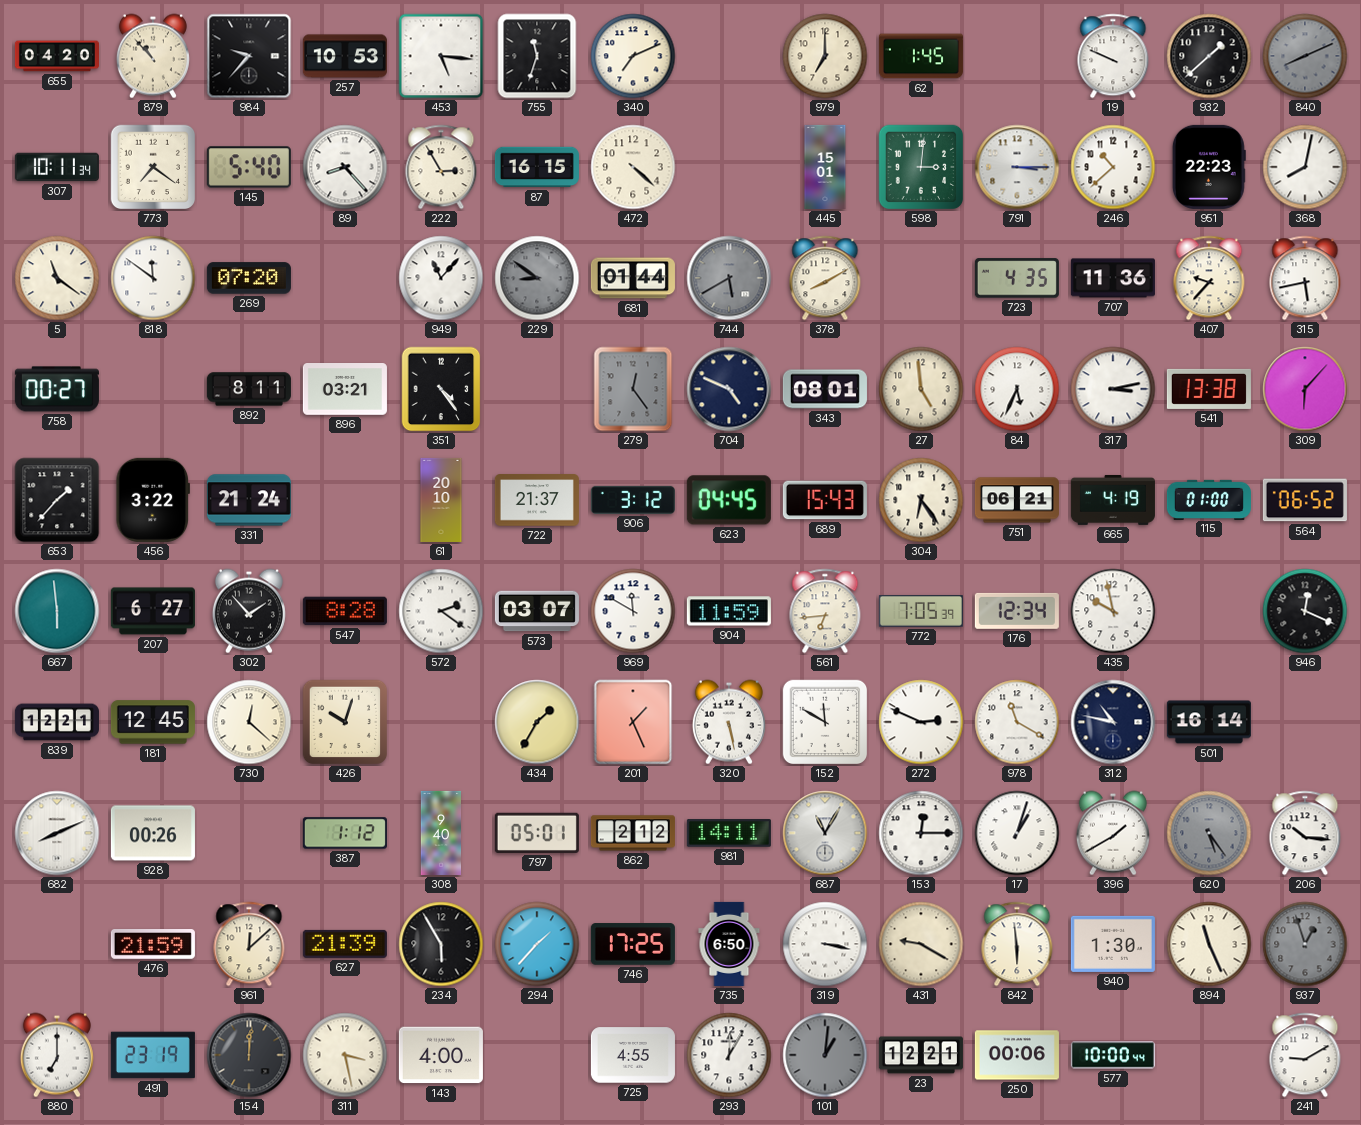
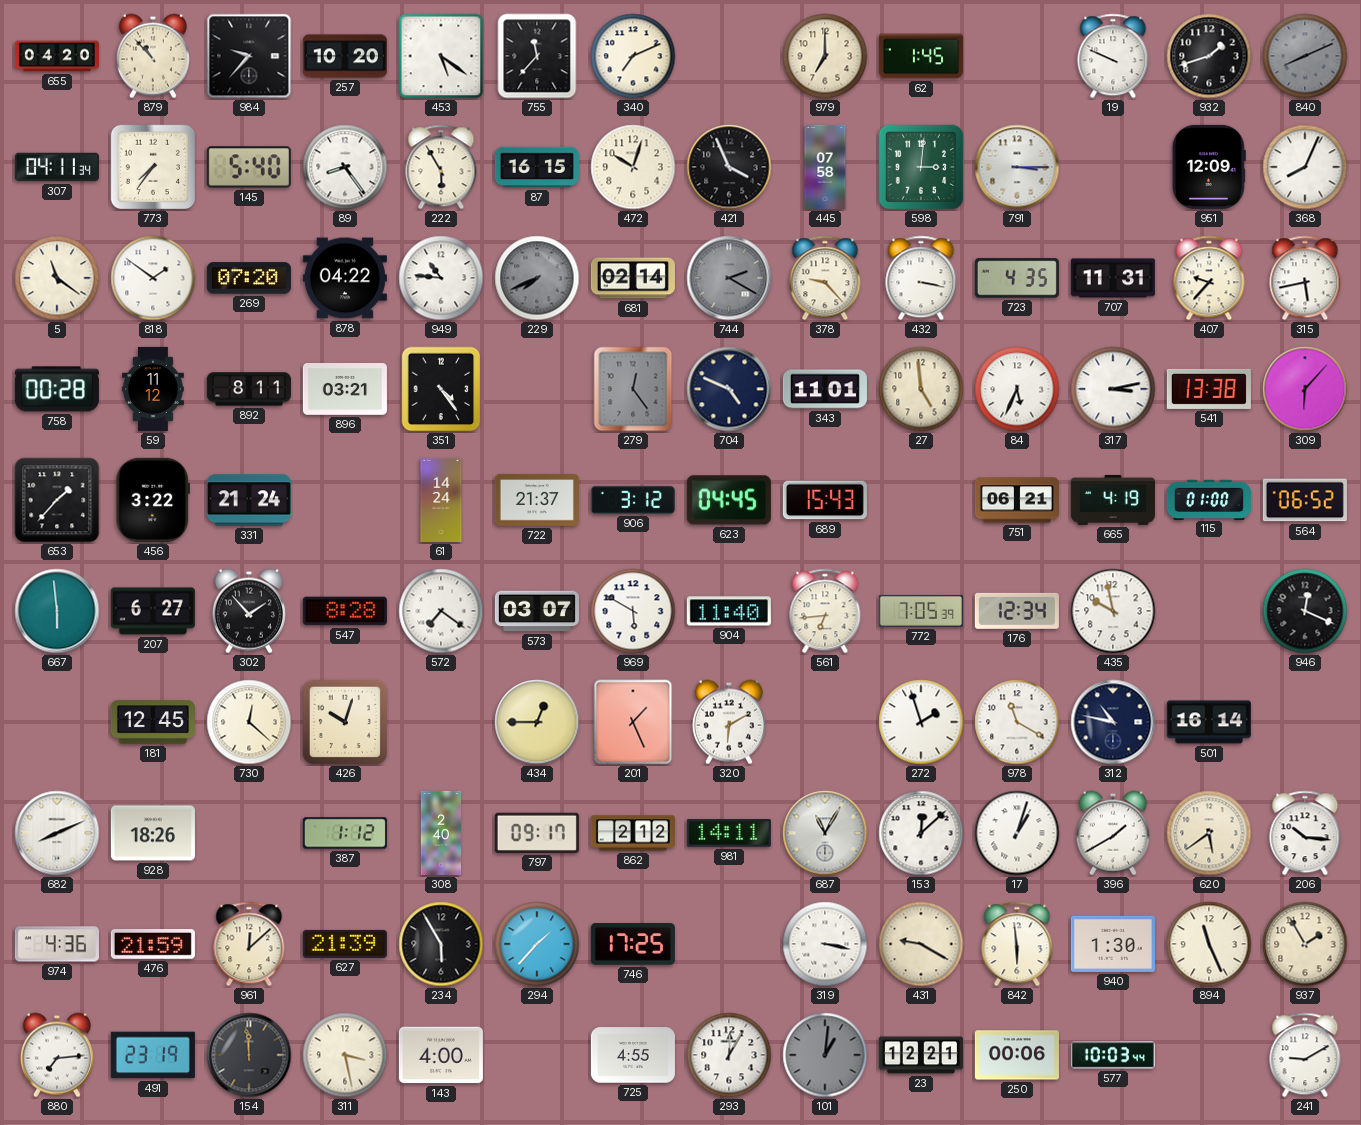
257: 10:53 -> 10:20 (345, 56)
453: 5:16 -> 5:21 (441, 56)
755: 11:33 -> 11:37 (537, 56)
932: 1:38 -> 1:42 (1209, 56)
307: 10:11 -> 04:11 (57, 167)
773: 7:21 -> 7:36 (153, 167)
89: 8:23 -> 8:24 (345, 167)
222: 2:55 -> 5:55 (441, 167)
472: 4:22 -> 10:03 (633, 167)
421: none -> 3:56 (729, 167)
445: 15:01 -> 07:58 (825, 167)
246: 10:38 -> none (1113, 167)
951: 22:23 -> 12:09 (1209, 167)
368: 8:02 -> 8:04 (1305, 167)
818: 11:51 -> 1:51 (153, 278)
878: none -> 04:22 (345, 278)
949: 11:07 -> 10:46 (441, 278)
229: 8:51 -> 7:41 (537, 278)
681: 01:44 -> 02:14 (633, 278)
744: 5:40 -> 2:20 (729, 278)
378: 8:10 -> 9:23 (825, 278)
432: none -> 3:17 (921, 278)
707: 11:36 -> 11:31 (1113, 278)
758: 00:27 -> 00:28 (57, 389)
59: none -> 11:12 (153, 389)
343: 08:01 -> 11:01 (825, 389)
61: 20:10 -> 14:24 (441, 500)
304: 6:24 -> none (921, 500)
572: 2:21 -> 7:21 (441, 611)
969: 11:50 -> 5:50 (633, 611)
904: 11:59 -> 11:40 (729, 611)
839: 12:21 -> none (57, 722)
434: 1:35 -> 12:45 (537, 722)
320: 5:28 -> 6:10 (729, 722)
152: 11:50 -> none (825, 722)
272: 2:49 -> 1:57 (921, 722)
928: 00:26 -> 18:26 (153, 833)
308: 9:40 -> 2:40 (440, 833)
797: 05:01 -> 09:17 (537, 833)
153: 12:15 -> 12:08 (921, 833)
620: 5:24 -> 5:39 (1209, 833)
620 dial: grey -> cream (1209, 833)
974: none -> 4:36 (57, 944)
735: 6:50 -> none (729, 944)
937: 12:57 -> 1:55 (1305, 944)
937 dial: grey -> cream (1305, 944)
880: 7:00 -> 7:14 (57, 1055)
154: 12:01 -> 11:59 (249, 1055)
577: 10:00 -> 10:03 (1113, 1055)
